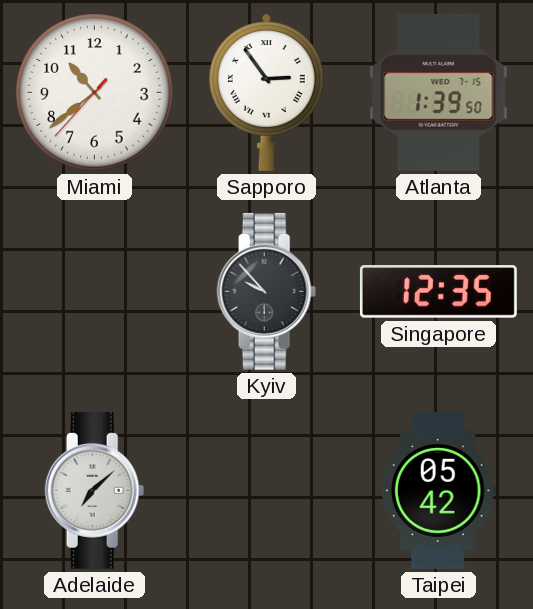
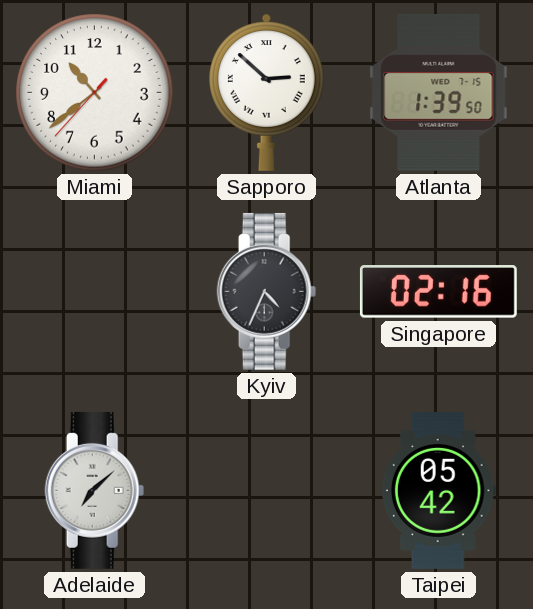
Sapporo: 2:54 -> 2:52 (266, 92)
Kyiv: 9:53 -> 4:34 (267, 291)
Singapore: 12:35 -> 02:16 (438, 292)
